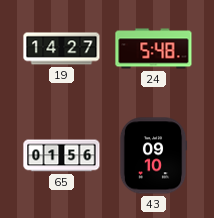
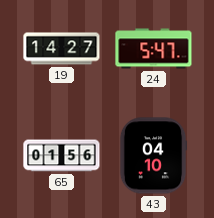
24: 5:48 -> 5:47 (154, 49)
43: 09:10 -> 04:10 (153, 156)
